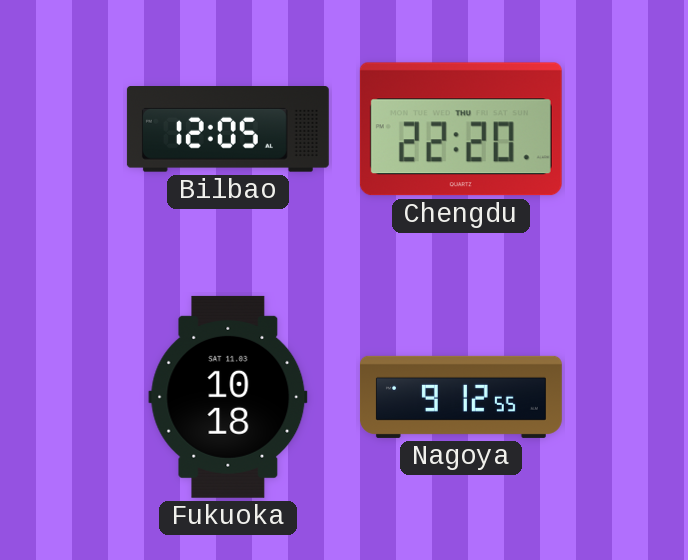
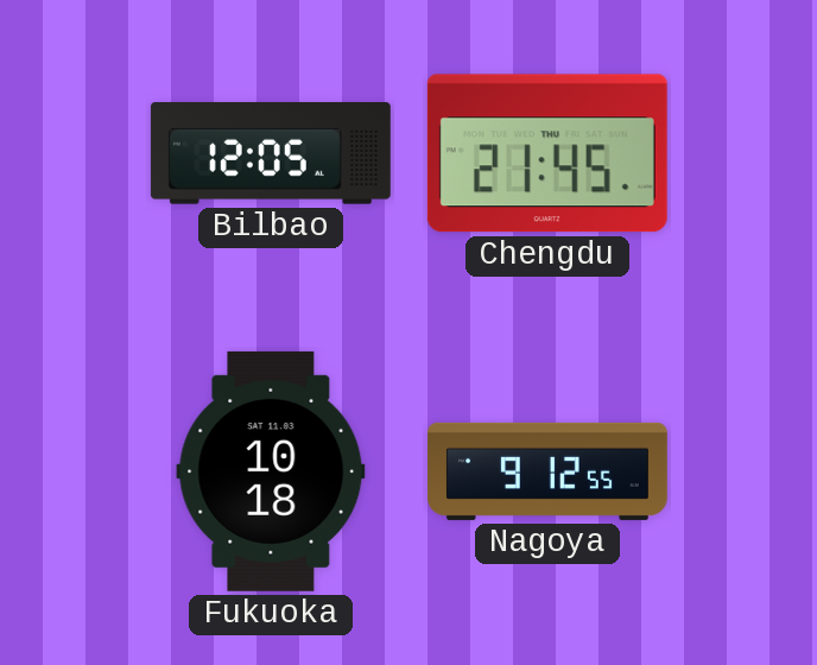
Chengdu: 22:20 -> 21:45 (547, 153)
